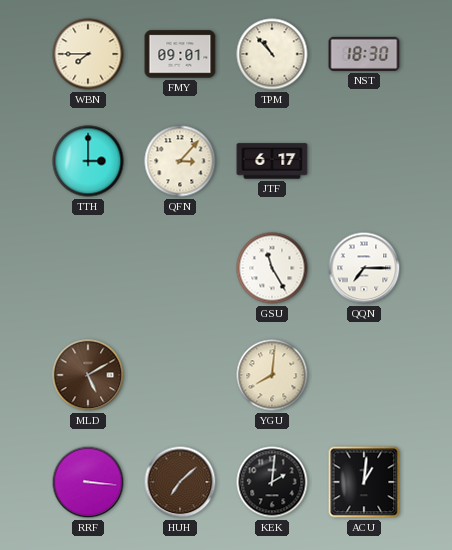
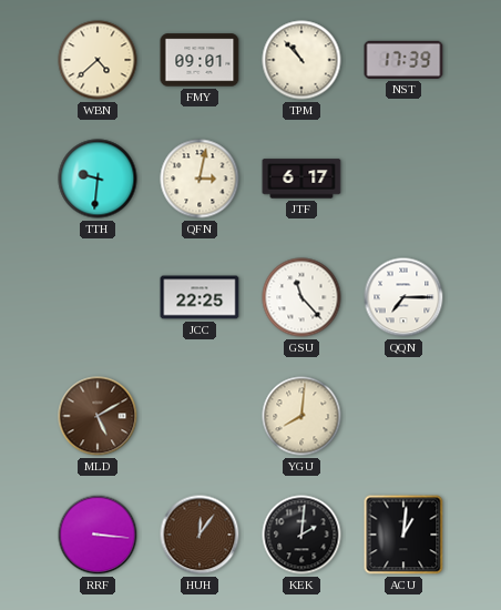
WBN: 7:45 -> 4:38 (98, 60)
NST: 18:30 -> 17:39 (403, 60)
TTH: 3:00 -> 9:31 (98, 179)
QFN: 3:07 -> 3:02 (200, 179)
JCC: none -> 22:25 (200, 297)
GSU: 11:25 -> 11:23 (301, 297)
HUH: 7:08 -> 12:06 (200, 535)
